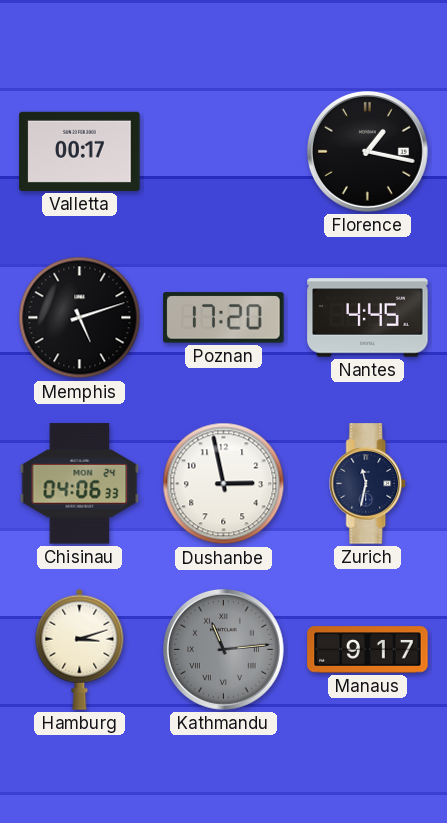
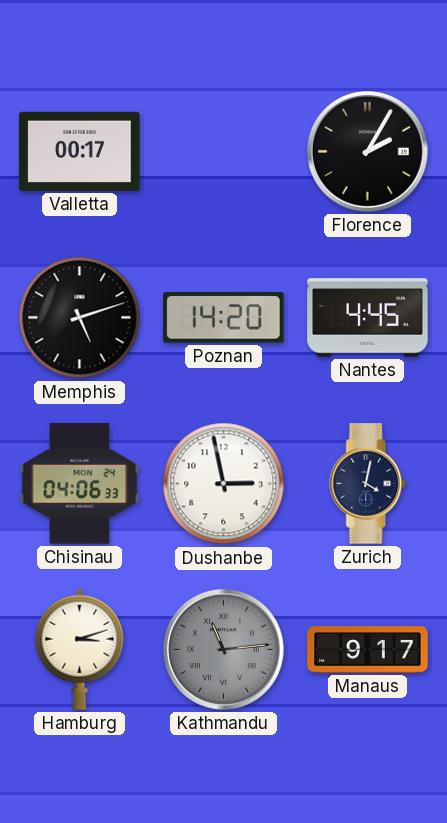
Florence: 1:17 -> 2:05 (368, 152)
Poznan: 17:20 -> 14:20 (224, 318)
Zurich: 11:32 -> 4:02 (368, 484)
